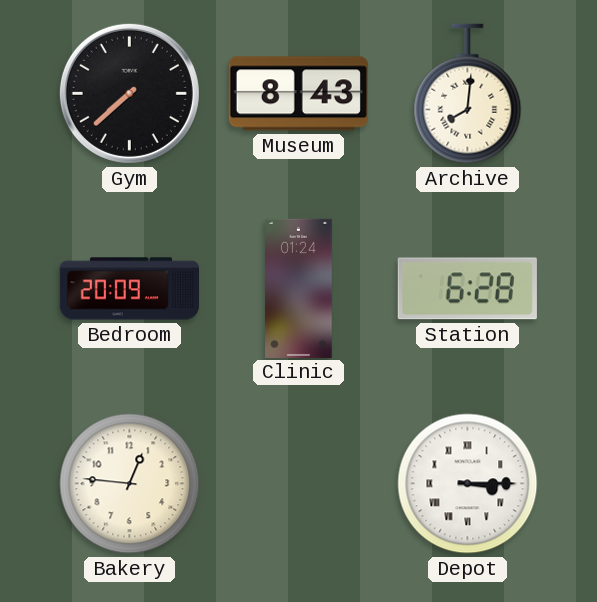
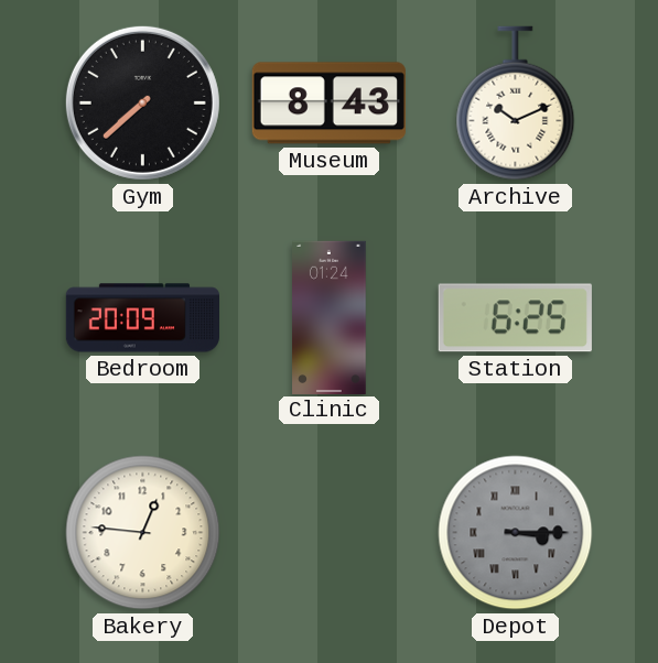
Archive: 8:01 -> 10:11 (516, 104)
Station: 6:28 -> 6:25 (515, 318)
Depot dial: white -> grey (516, 533)
